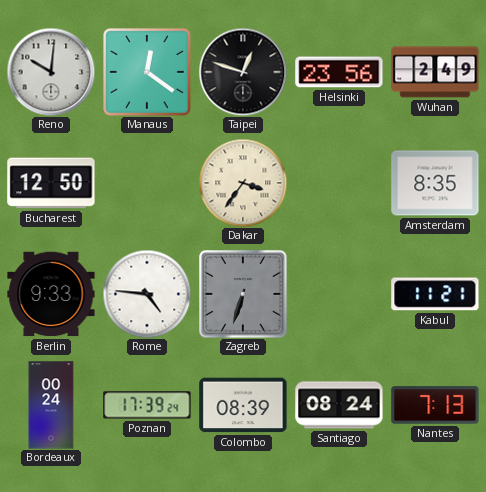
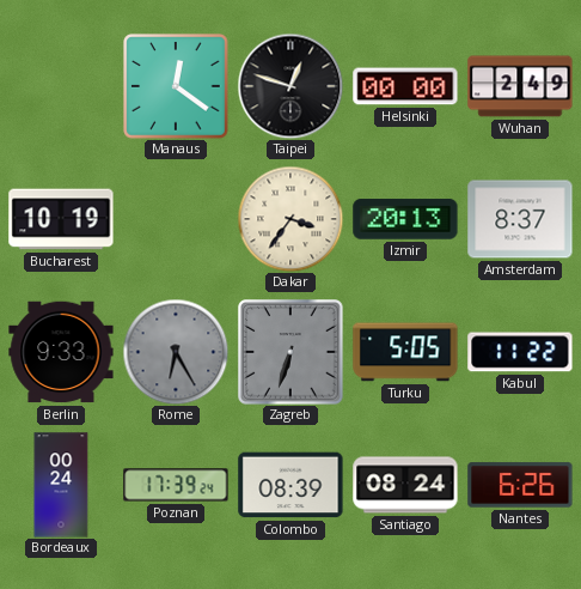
Reno: 10:01 -> none (51, 72)
Helsinki: 23:56 -> 00:00 (405, 86)
Bucharest: 12:50 -> 10:19 (61, 219)
Izmir: none -> 20:13 (405, 219)
Amsterdam: 8:35 -> 8:37 (520, 219)
Rome: 4:46 -> 6:25 (176, 352)
Rome dial: white -> grey (176, 352)
Turku: none -> 5:05 (405, 352)
Kabul: 11:21 -> 11:22 (520, 352)
Nantes: 7:13 -> 6:26 (520, 485)
